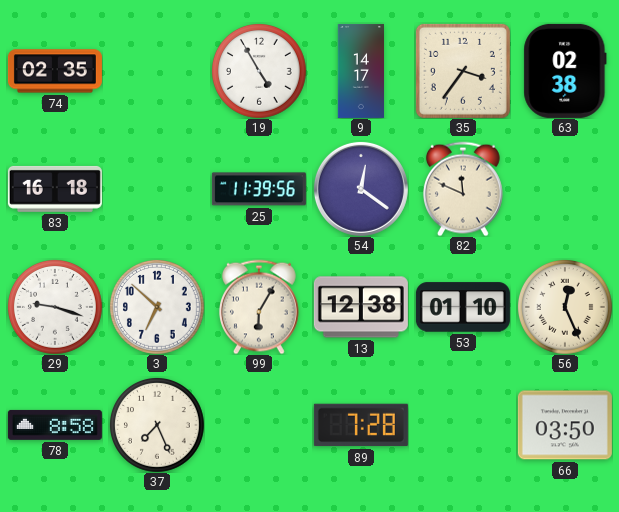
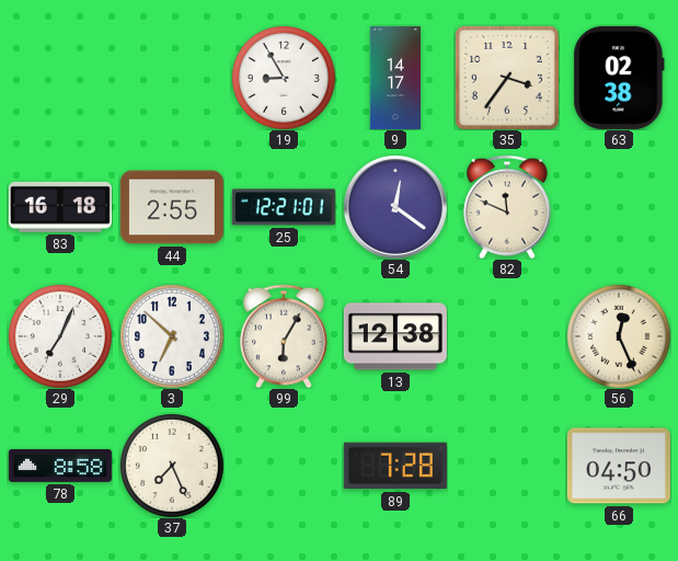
74: 02:35 -> none (55, 71)
19: 4:55 -> 8:55 (284, 78)
44: none -> 2:55 (172, 207)
25: 11:39 -> 12:21 (284, 207)
29: 9:18 -> 7:04 (60, 336)
53: 01:10 -> none (463, 307)
66: 03:50 -> 04:50 (619, 466)
